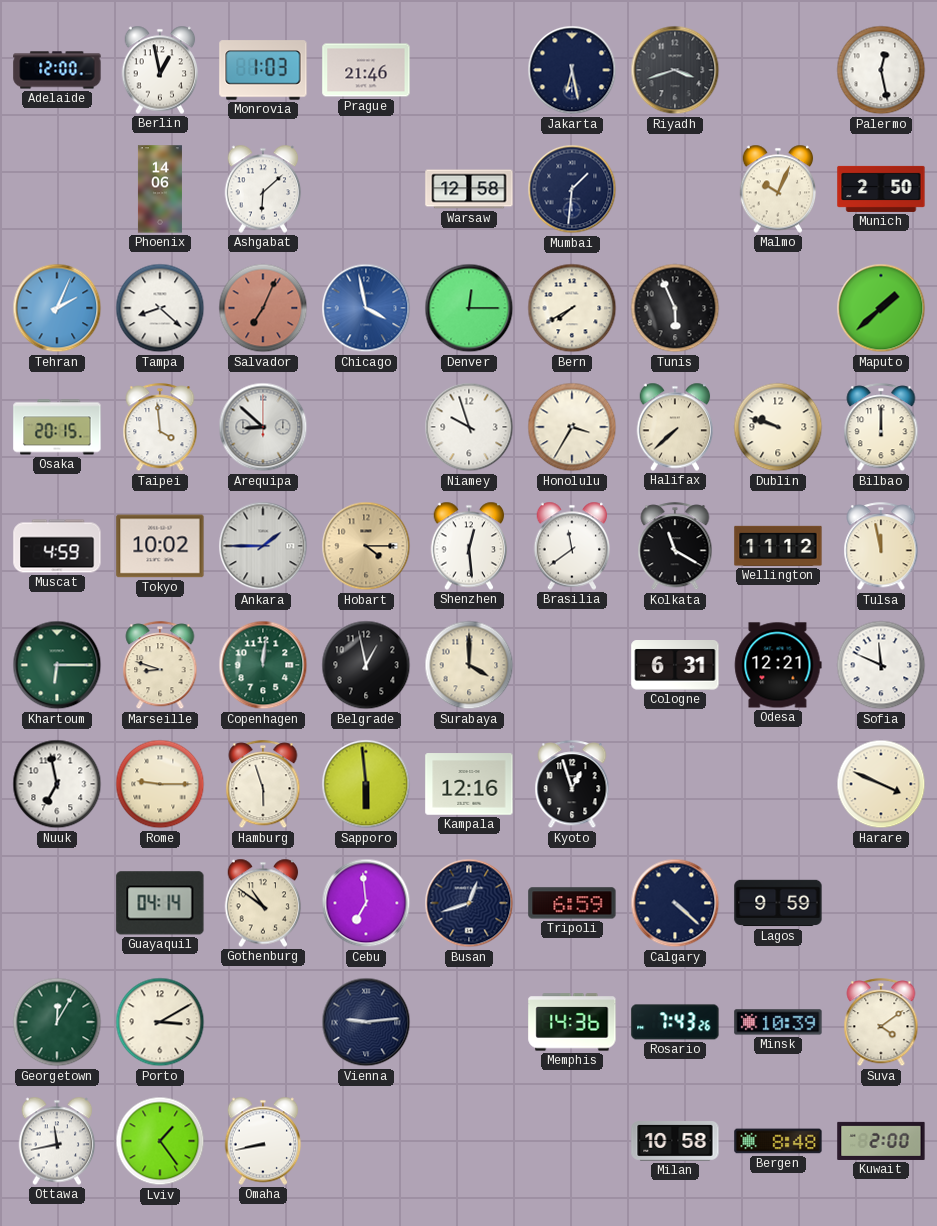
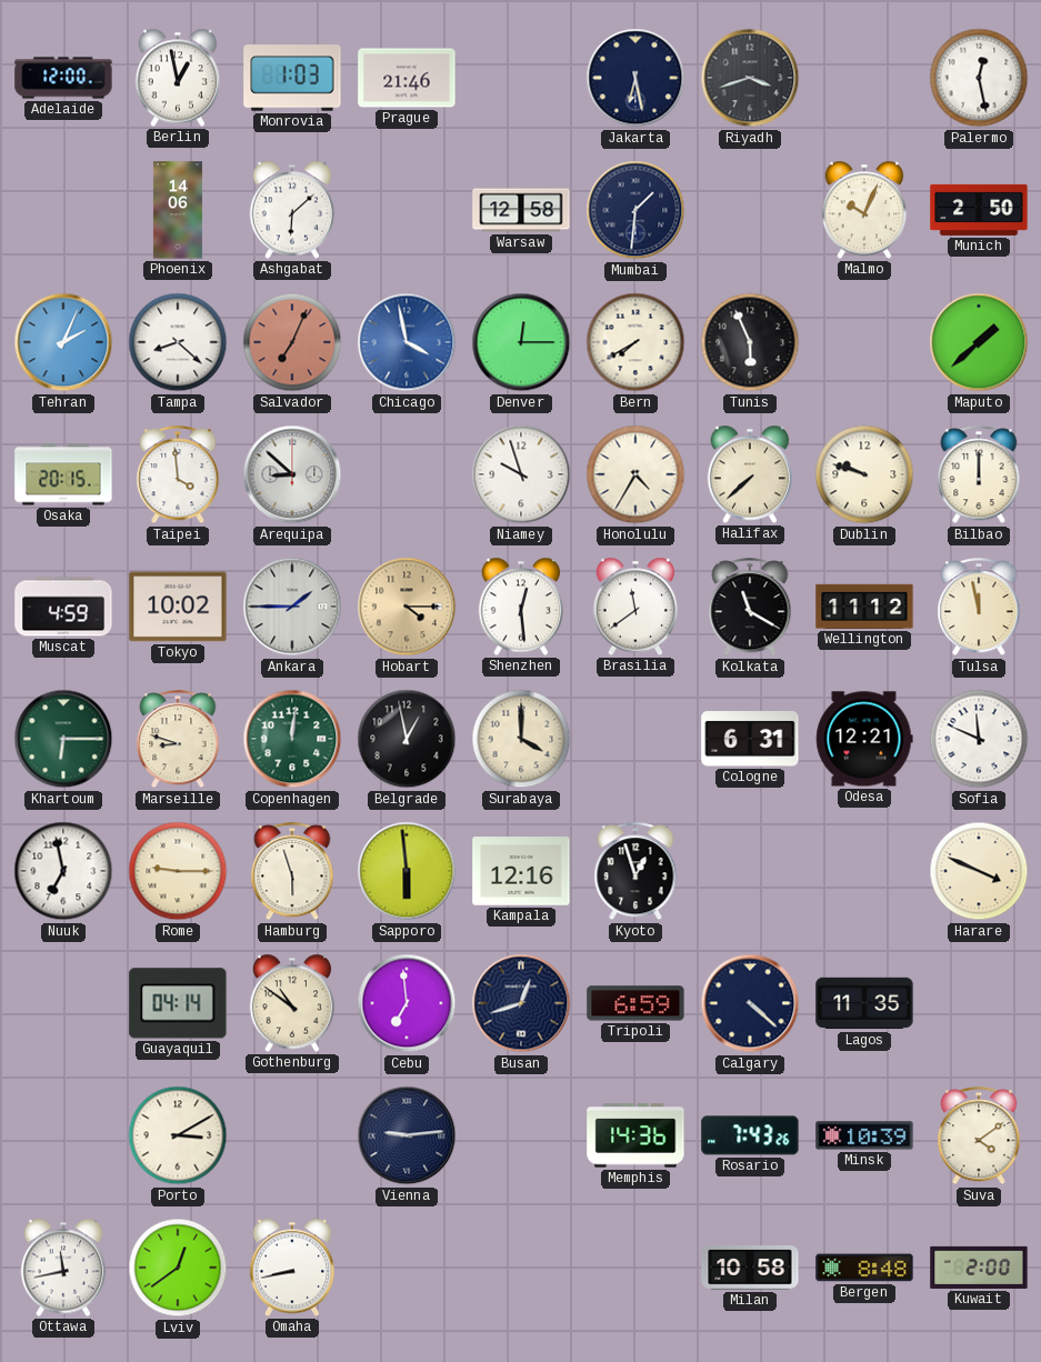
Honolulu: 3:35 -> 4:35 (635, 474)
Lagos: 9:59 -> 11:35 (864, 1003)
Georgetown: 12:05 -> none (57, 1022)
Lviv: 1:24 -> 12:39 (178, 1268)
